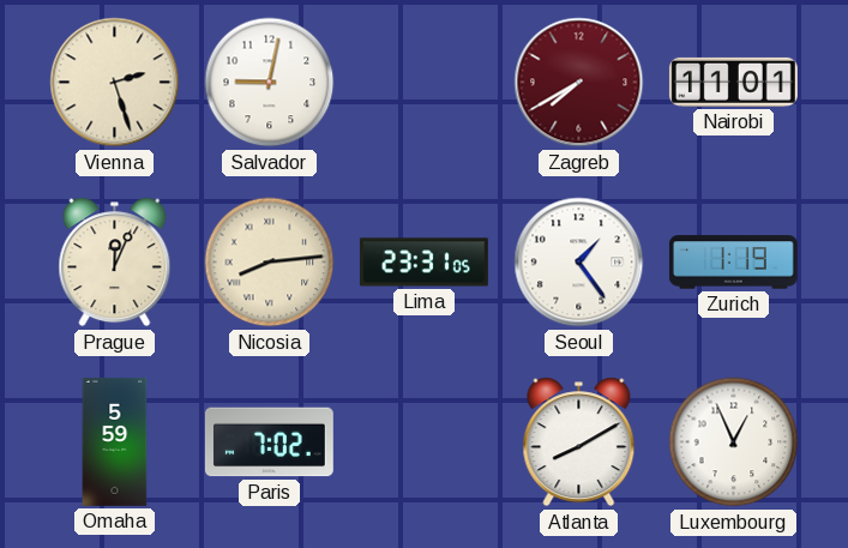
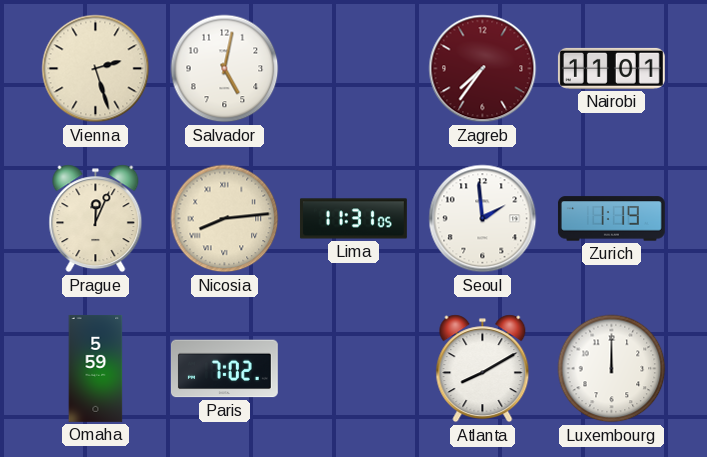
Salvador: 9:02 -> 5:02 (225, 69)
Zagreb: 7:40 -> 7:36 (483, 69)
Lima: 23:31 -> 11:31 (353, 219)
Seoul: 1:24 -> 1:59 (483, 219)
Luxembourg: 12:56 -> 12:00 (612, 369)
